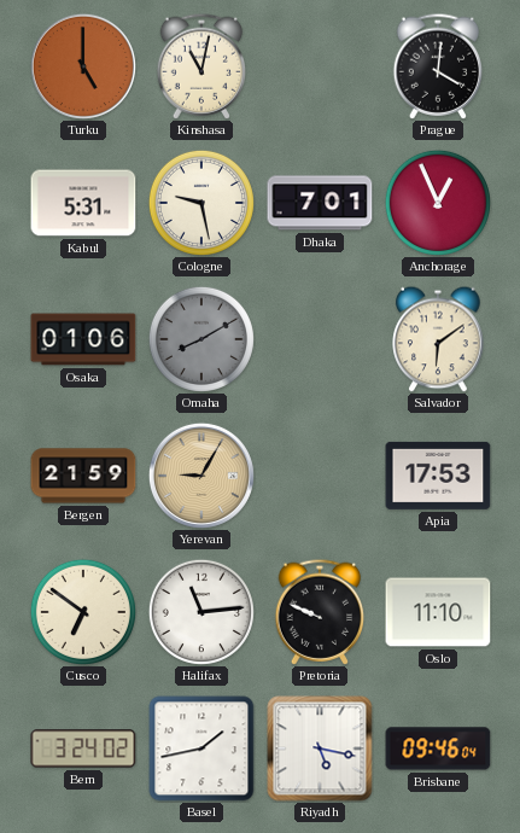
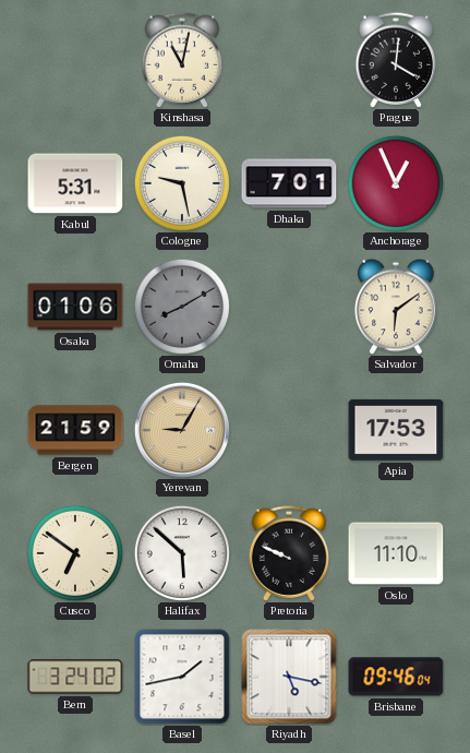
Turku: 5:00 -> none (83, 66)
Halifax: 11:14 -> 5:52 (182, 553)
